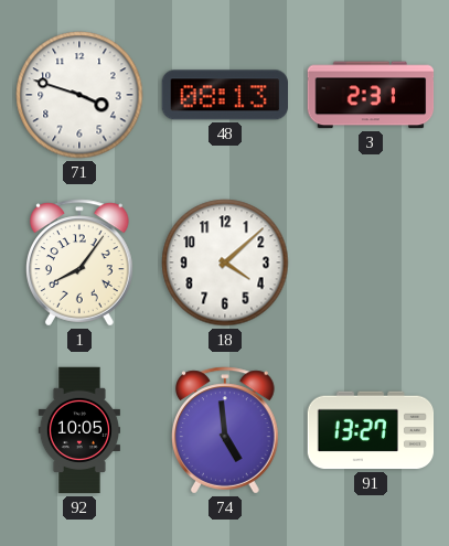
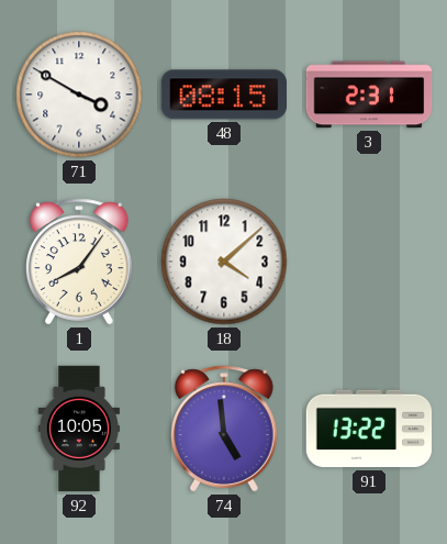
71: 3:48 -> 3:50 (79, 95)
48: 08:13 -> 08:15 (223, 95)
91: 13:27 -> 13:22 (369, 429)
